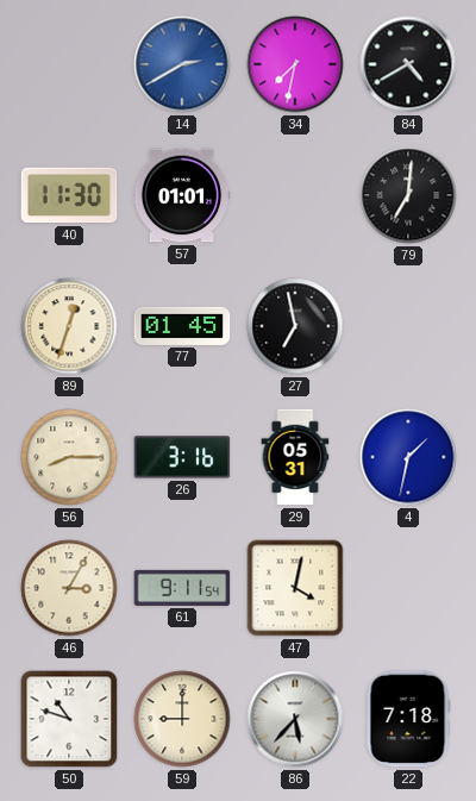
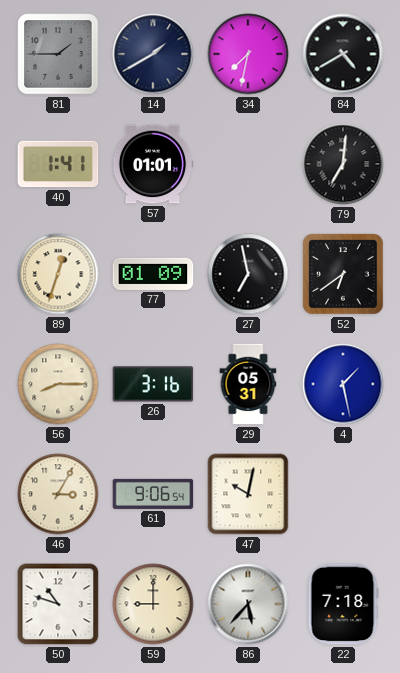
81: none -> 1:45 (58, 54)
14: 2:40 -> 1:40 (153, 54)
14 dial: blue -> navy (153, 54)
40: 11:30 -> 1:41 (58, 164)
77: 01:45 -> 01:09 (153, 274)
52: none -> 6:39 (343, 274)
4: 1:32 -> 1:28 (343, 384)
61: 9:11 -> 9:06 (153, 494)
47: 4:02 -> 10:02 (248, 494)
